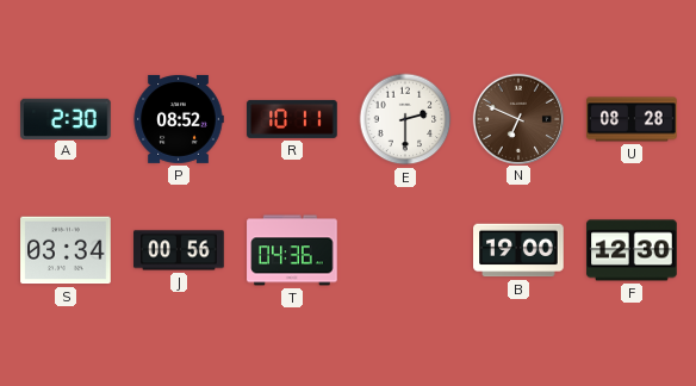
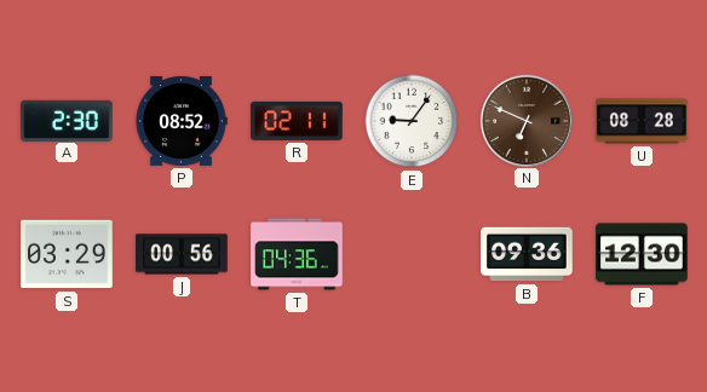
R: 10:11 -> 02:11 (297, 121)
E: 2:30 -> 9:06 (412, 121)
S: 03:34 -> 03:29 (67, 254)
B: 19:00 -> 09:36 (527, 254)
